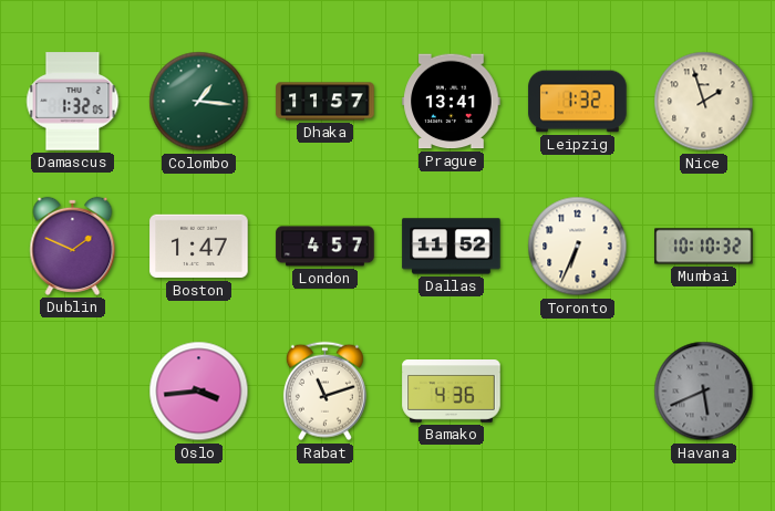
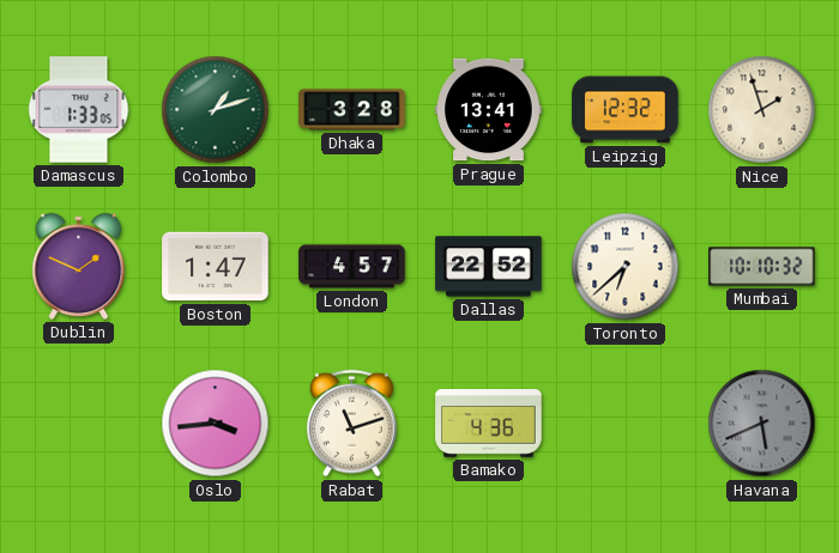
Damascus: 1:32 -> 1:33 (79, 110)
Colombo: 1:16 -> 1:12 (216, 110)
Dhaka: 11:57 -> 3:28 (352, 110)
Leipzig: 1:32 -> 12:32 (626, 110)
Dallas: 11:52 -> 22:52 (489, 267)
Toronto: 6:34 -> 6:38 (626, 267)
